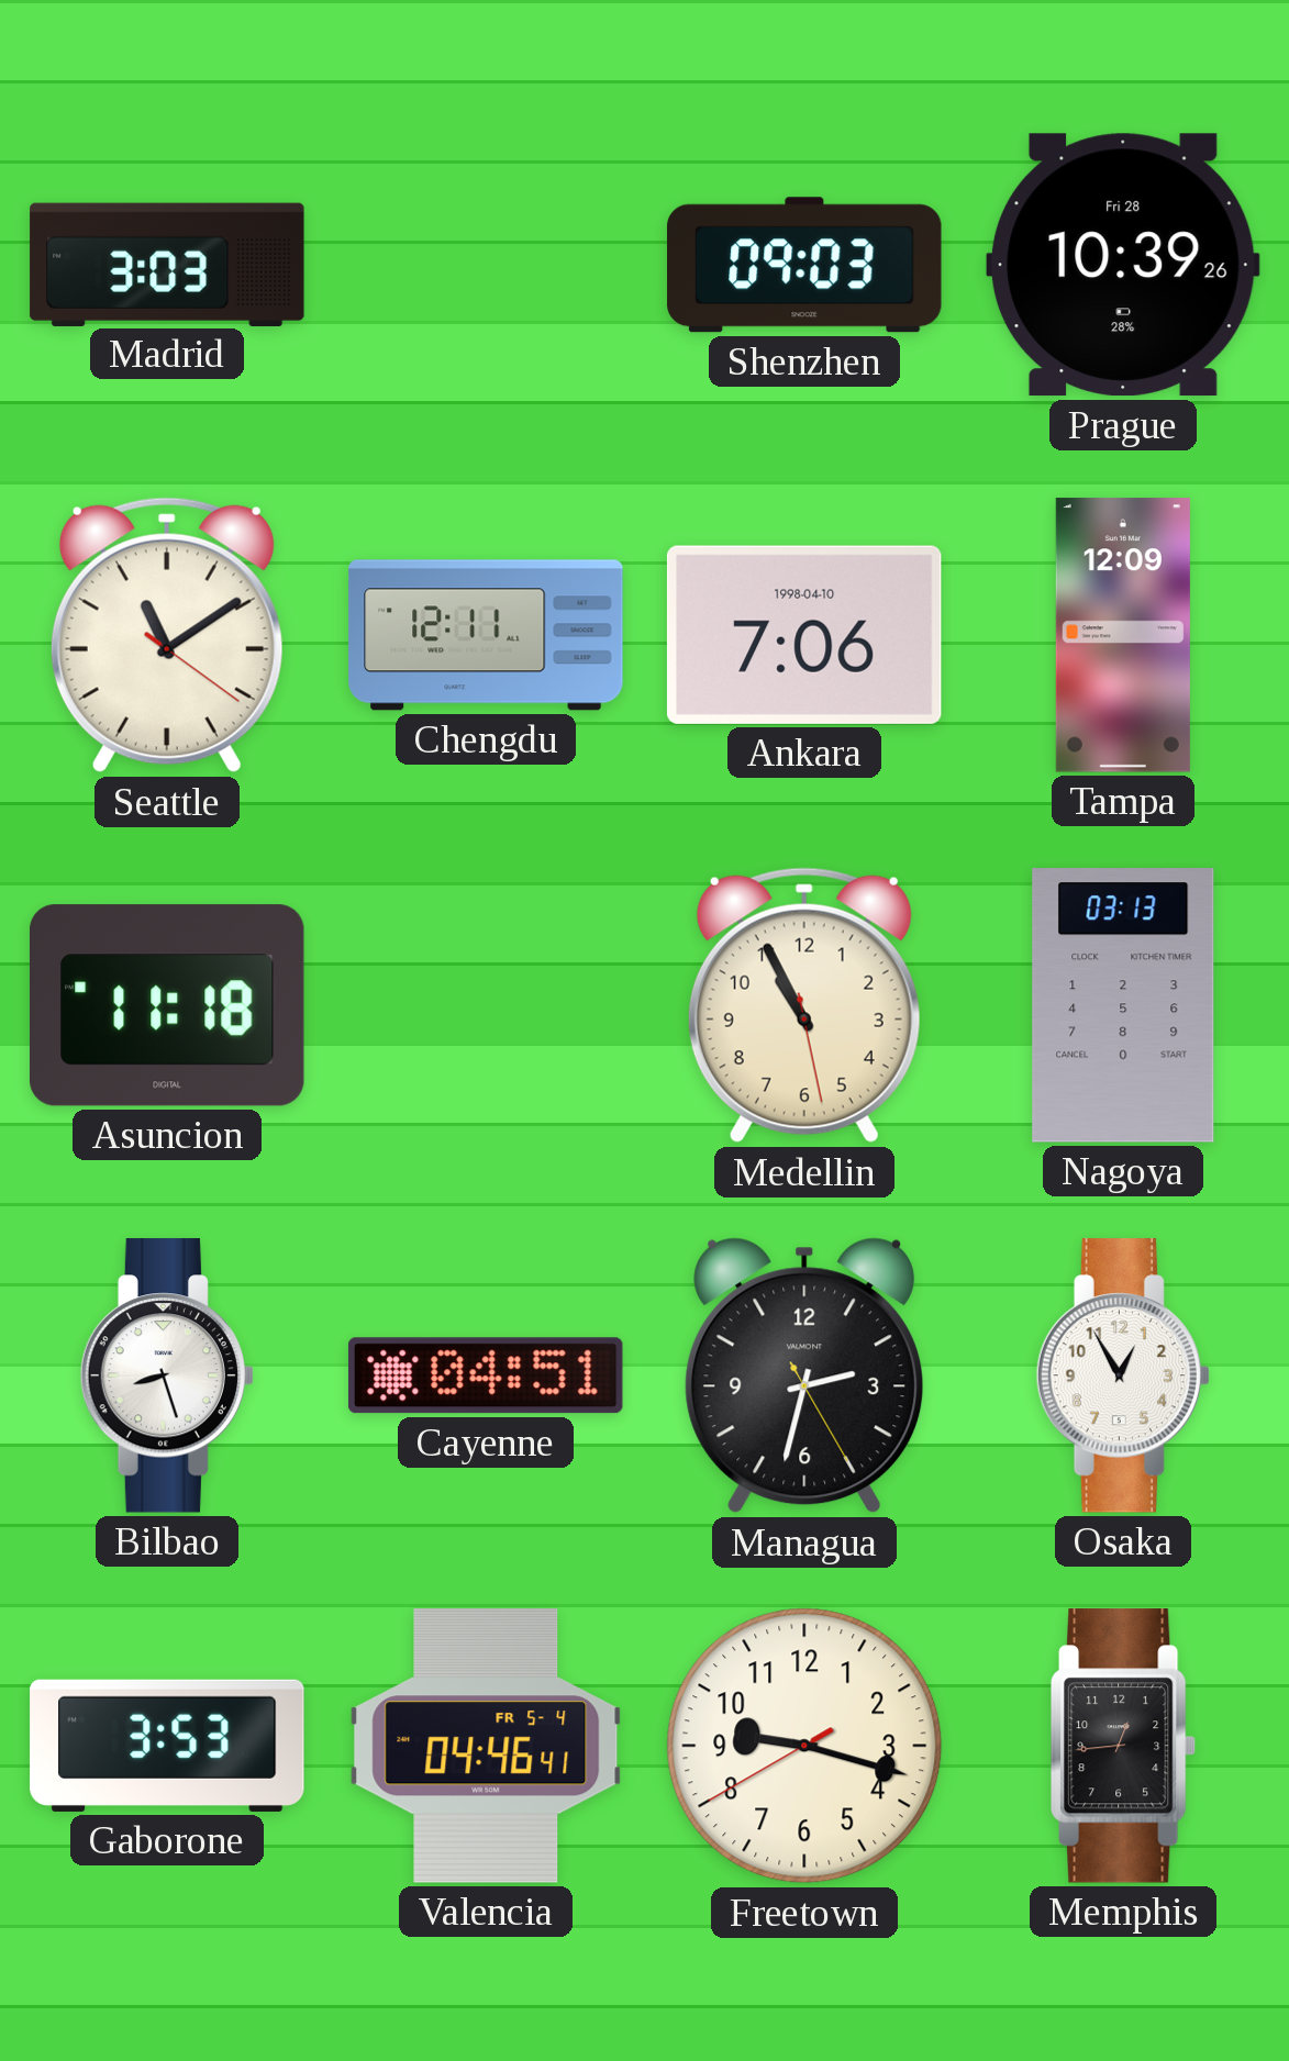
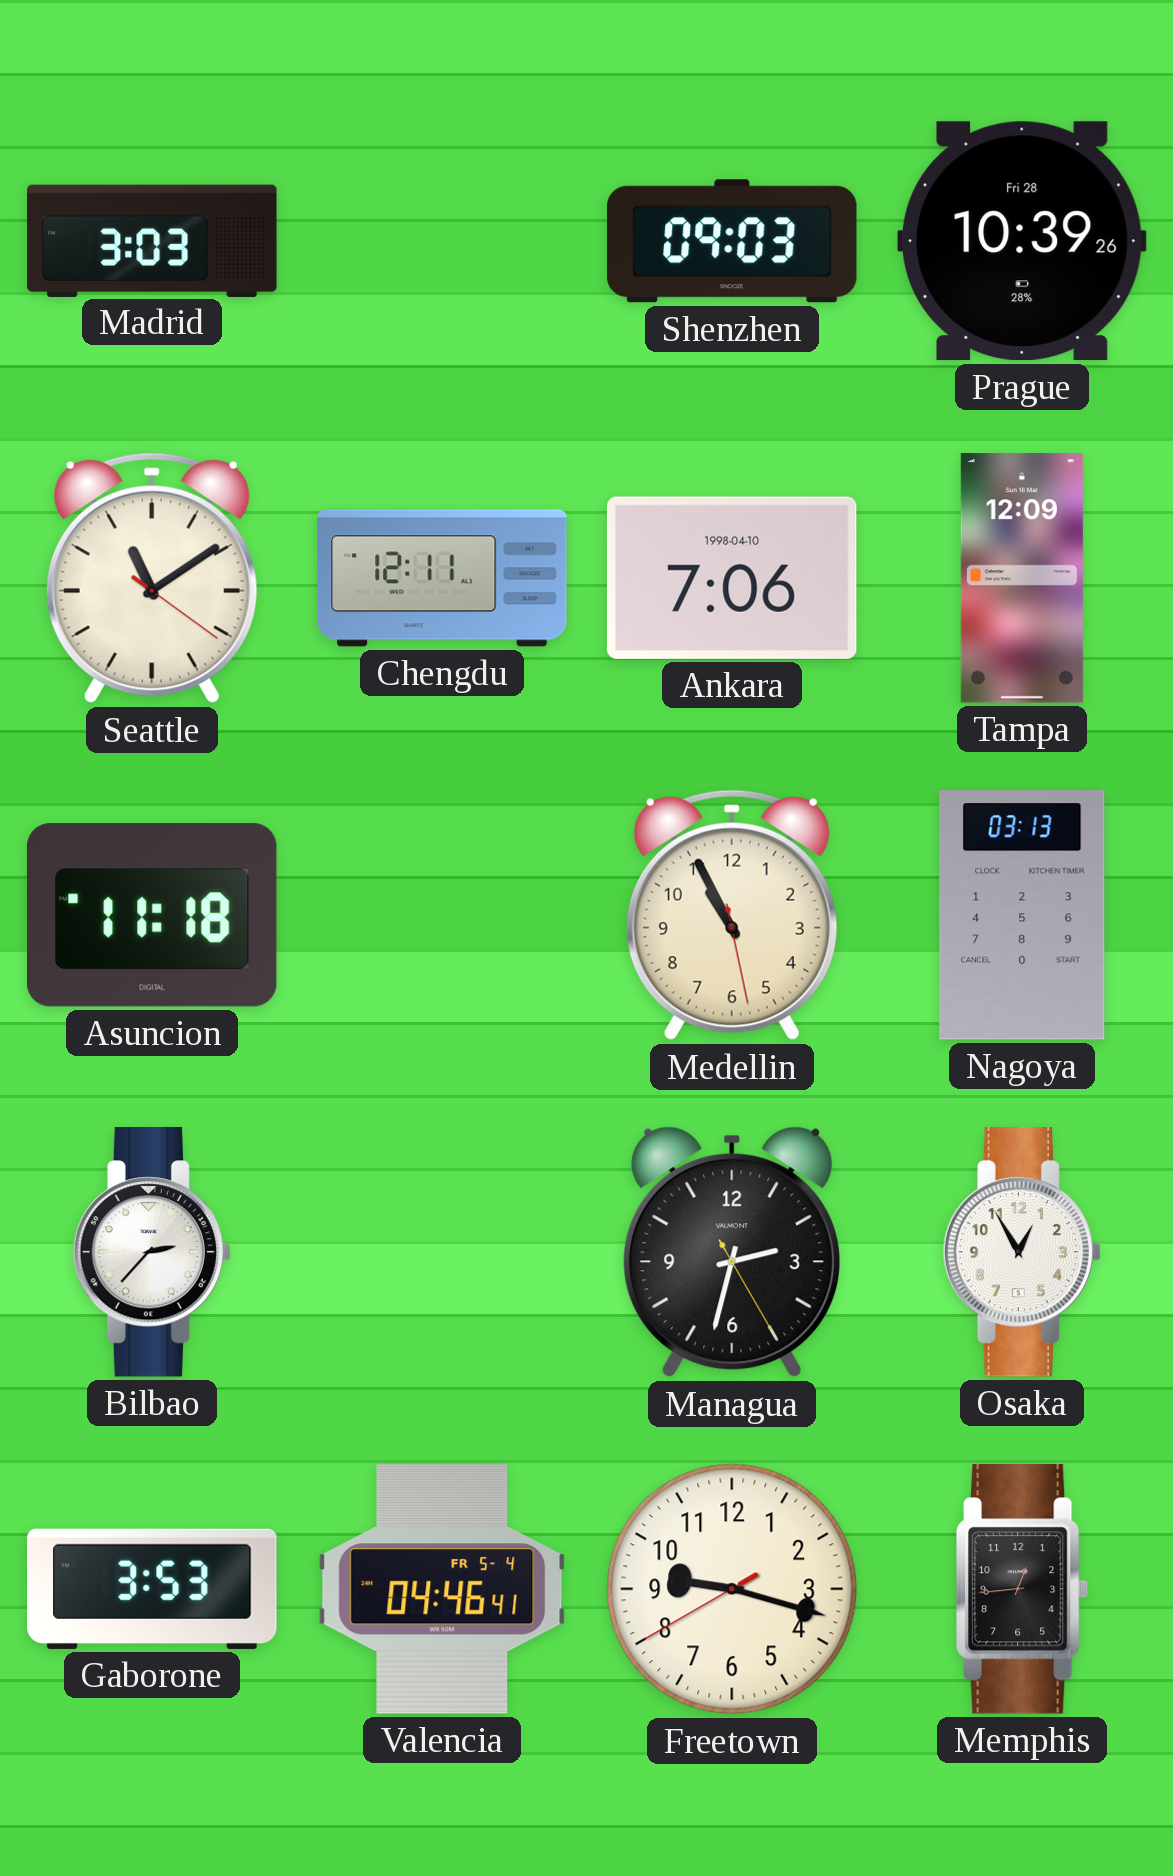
Bilbao: 8:27 -> 2:37 (151, 1252)
Cayenne: 04:51 -> none (486, 1375)
